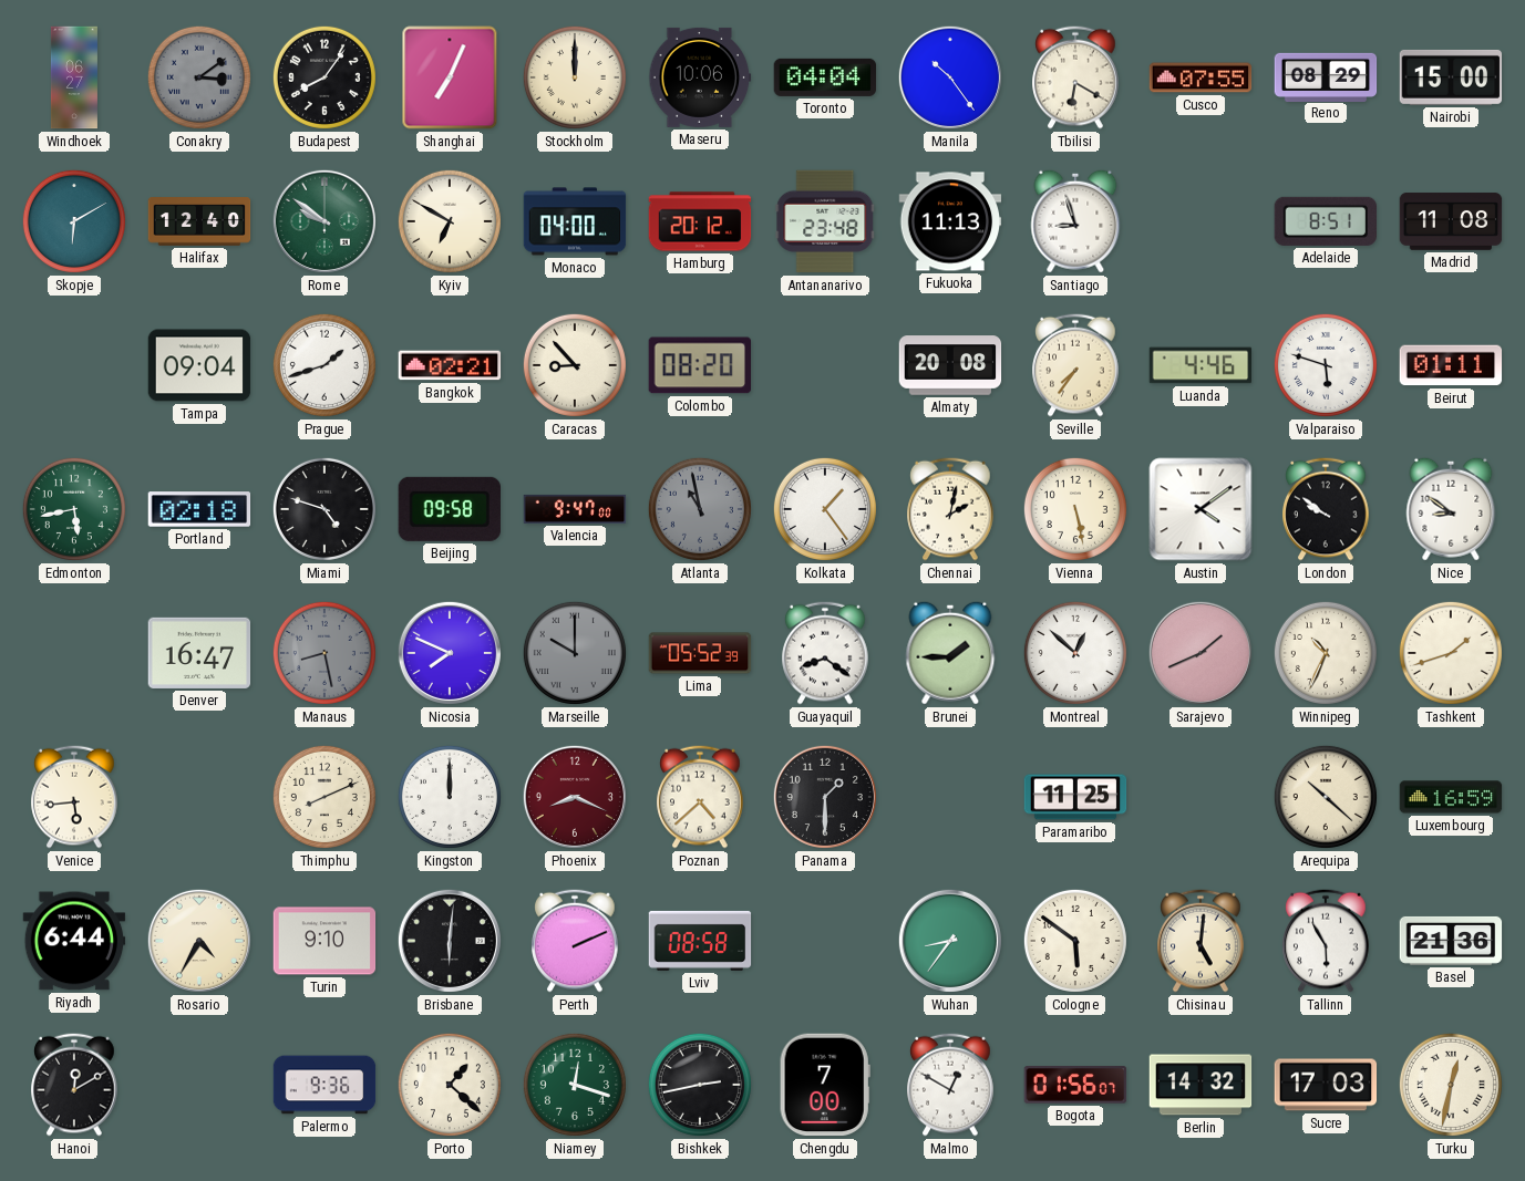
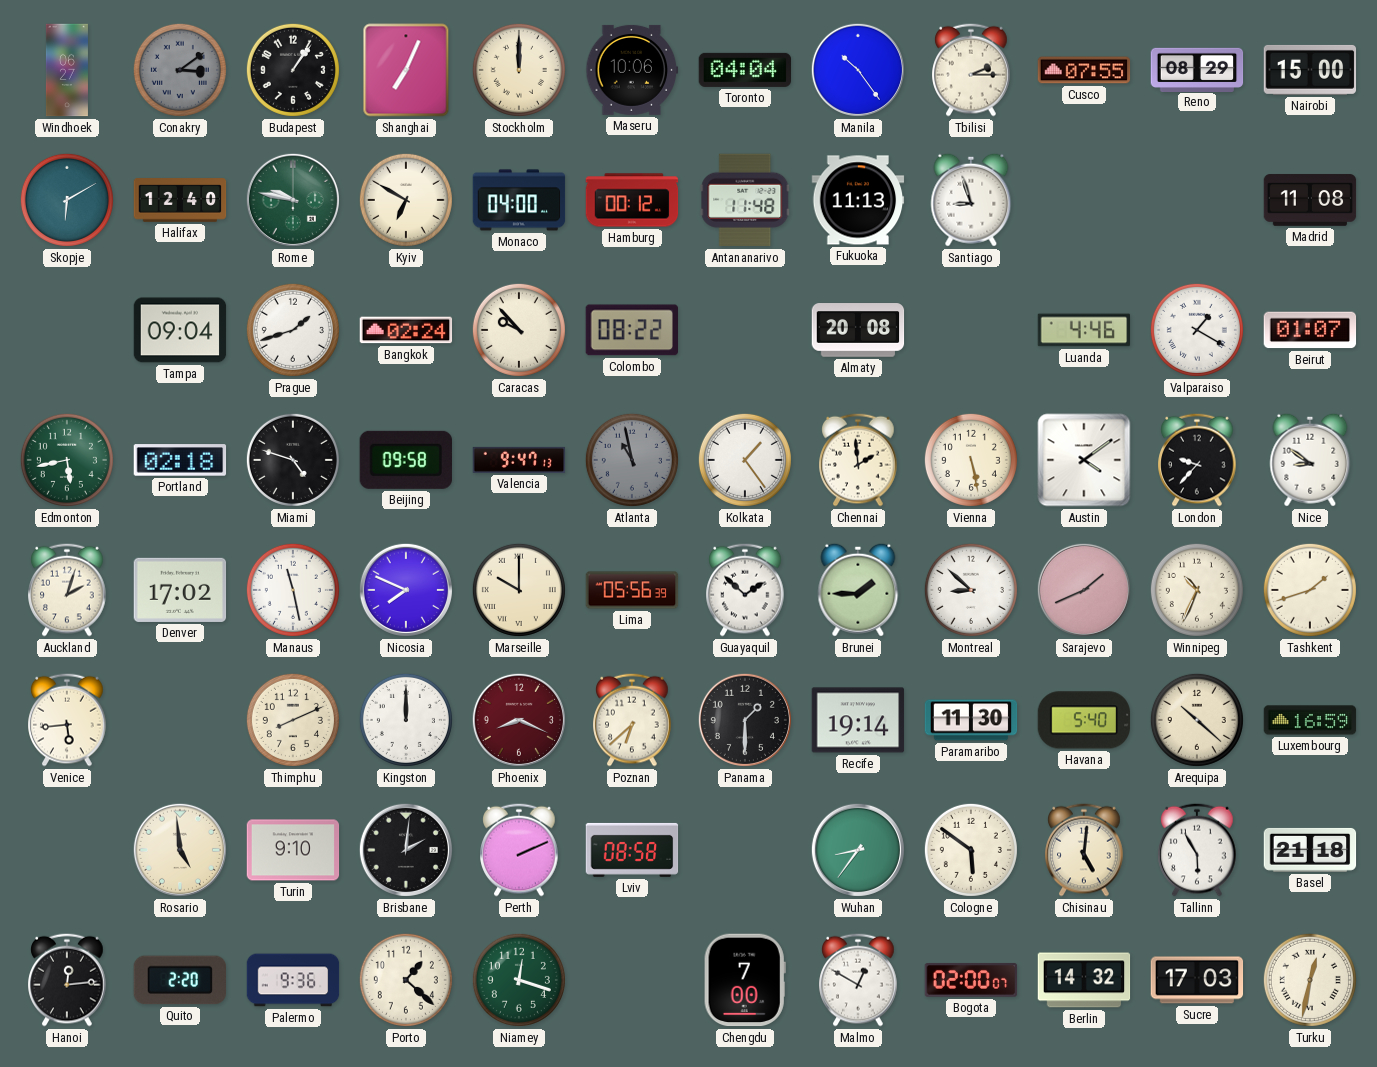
Budapest: 8:06 -> 1:06 (293, 70)
Tbilisi: 6:20 -> 2:15 (971, 70)
Rome: 9:51 -> 9:47 (293, 200)
Hamburg: 20:12 -> 00:12 (632, 200)
Antananarivo: 23:48 -> 11:48 (745, 200)
Adelaide: 8:51 -> none (1325, 221)
Bangkok: 02:21 -> 02:24 (406, 330)
Caracas: 8:53 -> 9:53 (519, 330)
Colombo: 08:20 -> 08:22 (631, 330)
Seville: 7:36 -> none (1075, 365)
Valparaiso: 5:48 -> 1:20 (1197, 330)
Beirut: 01:11 -> 01:07 (1310, 330)
Valencia: 9:47:00 -> 9:47:13 (519, 460)
Chennai: 2:02 -> 1:59 (858, 460)
London: 9:51 -> 9:37 (1197, 460)
Auckland: none -> 2:03 (67, 590)
Denver: 16:47 -> 17:02 (180, 590)
Manaus: 8:28 -> 11:28 (293, 590)
Manaus dial: grey -> white (293, 590)
Marseille dial: grey -> cream (519, 590)
Lima: 05:52 -> 05:56 (632, 590)
Guayaquil: 8:21 -> 1:52 (745, 590)
Montreal: 12:52 -> 8:52 (971, 590)
Poznan: 4:38 -> 6:38 (632, 720)
Recife: none -> 19:14 (858, 720)
Paramaribo: 11:25 -> 11:30 (971, 720)
Havana: none -> 5:40 (1084, 720)
Riyadh: 6:44 -> none (74, 941)
Rosario: 4:35 -> 4:59 (180, 850)
Brisbane: 6:01 -> 2:01 (406, 850)
Basel: 21:36 -> 21:18 (1310, 850)
Hanoi: 12:10 -> 12:14 (67, 980)
Quito: none -> 2:20 (179, 980)
Bishkek: 2:43 -> none (700, 1085)
Bogota: 01:56 -> 02:00 (971, 980)
